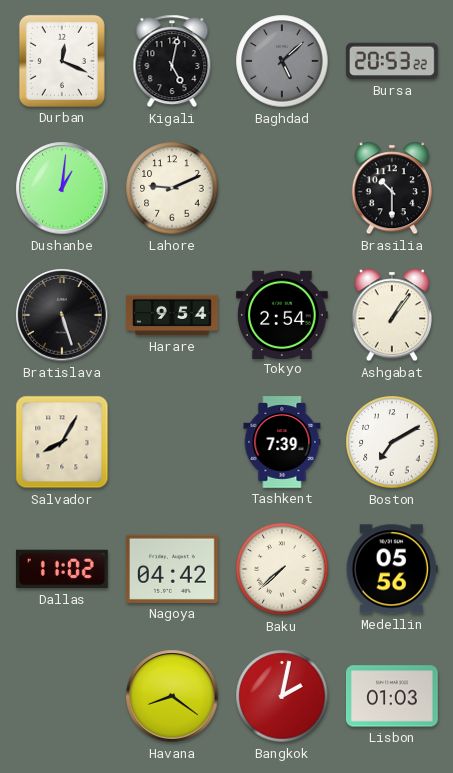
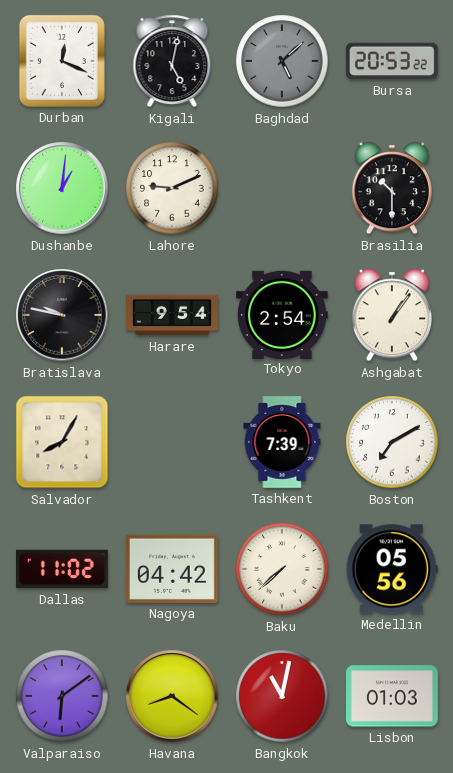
Bratislava: 5:27 -> 9:47 (62, 315)
Valparaiso: none -> 6:09 (62, 696)
Bangkok: 2:02 -> 11:02 (282, 696)
